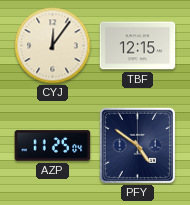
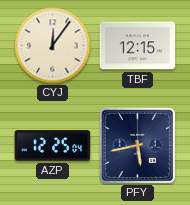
AZP: 11:25 -> 12:25 (53, 146)
PFY: 4:51 -> 5:43 (137, 145)
